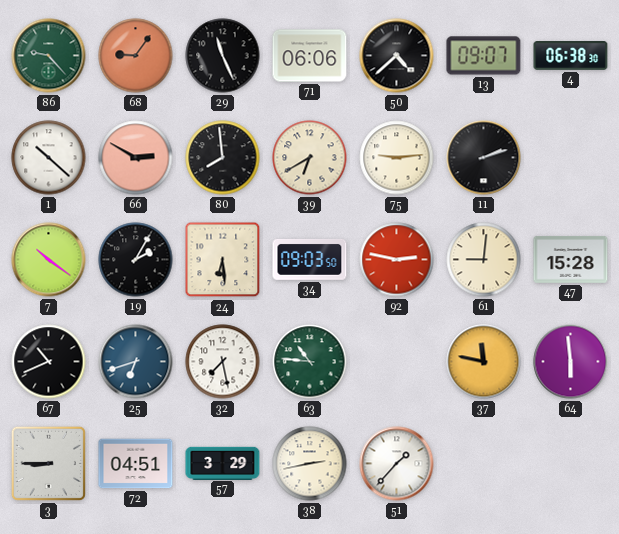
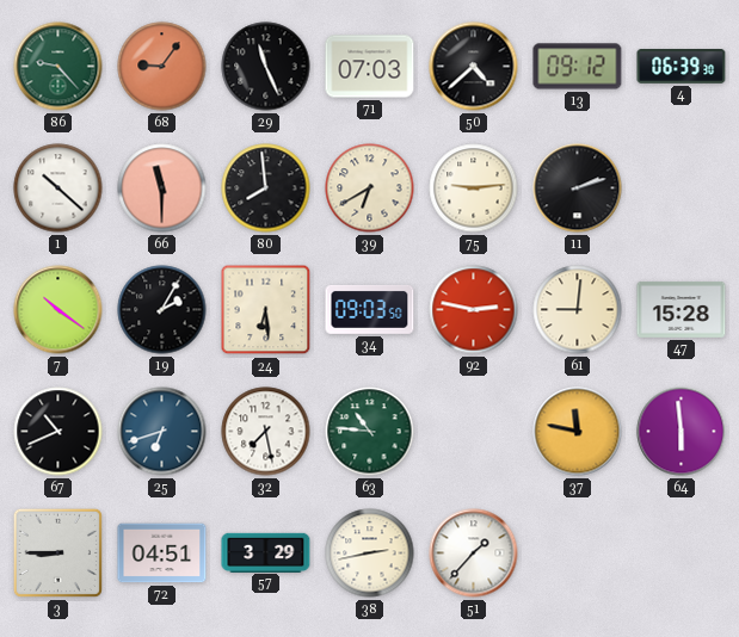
71: 06:06 -> 07:03 (370, 67)
13: 09:07 -> 09:12 (578, 67)
4: 06:38 -> 06:39 (682, 67)
66: 2:50 -> 11:30 (162, 188)
